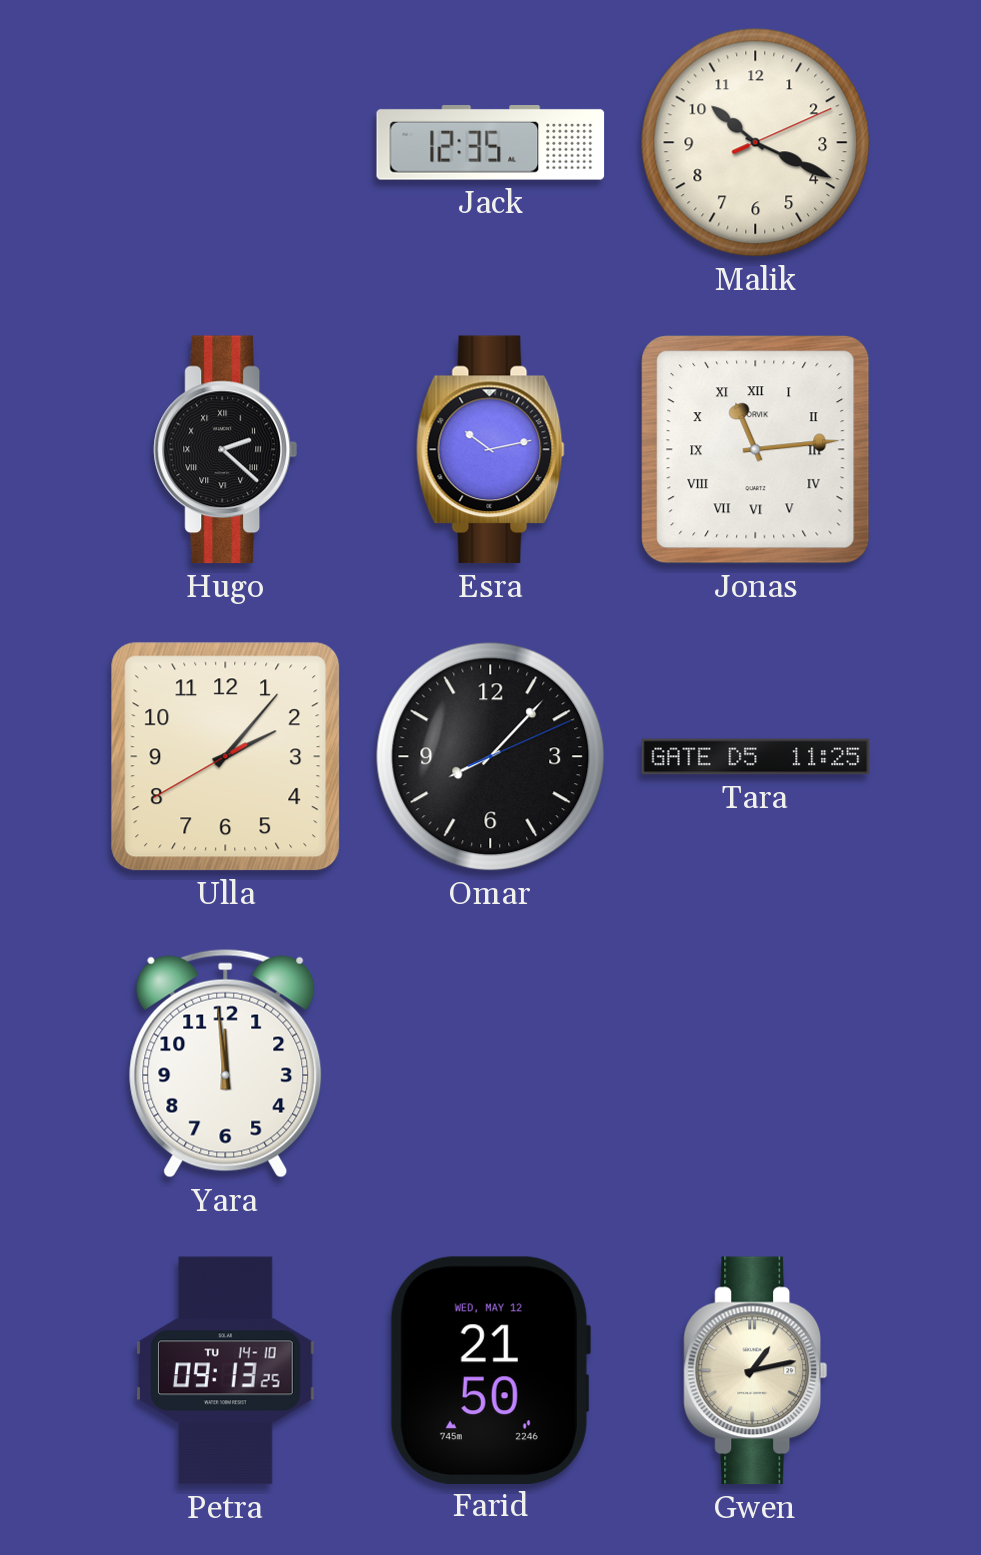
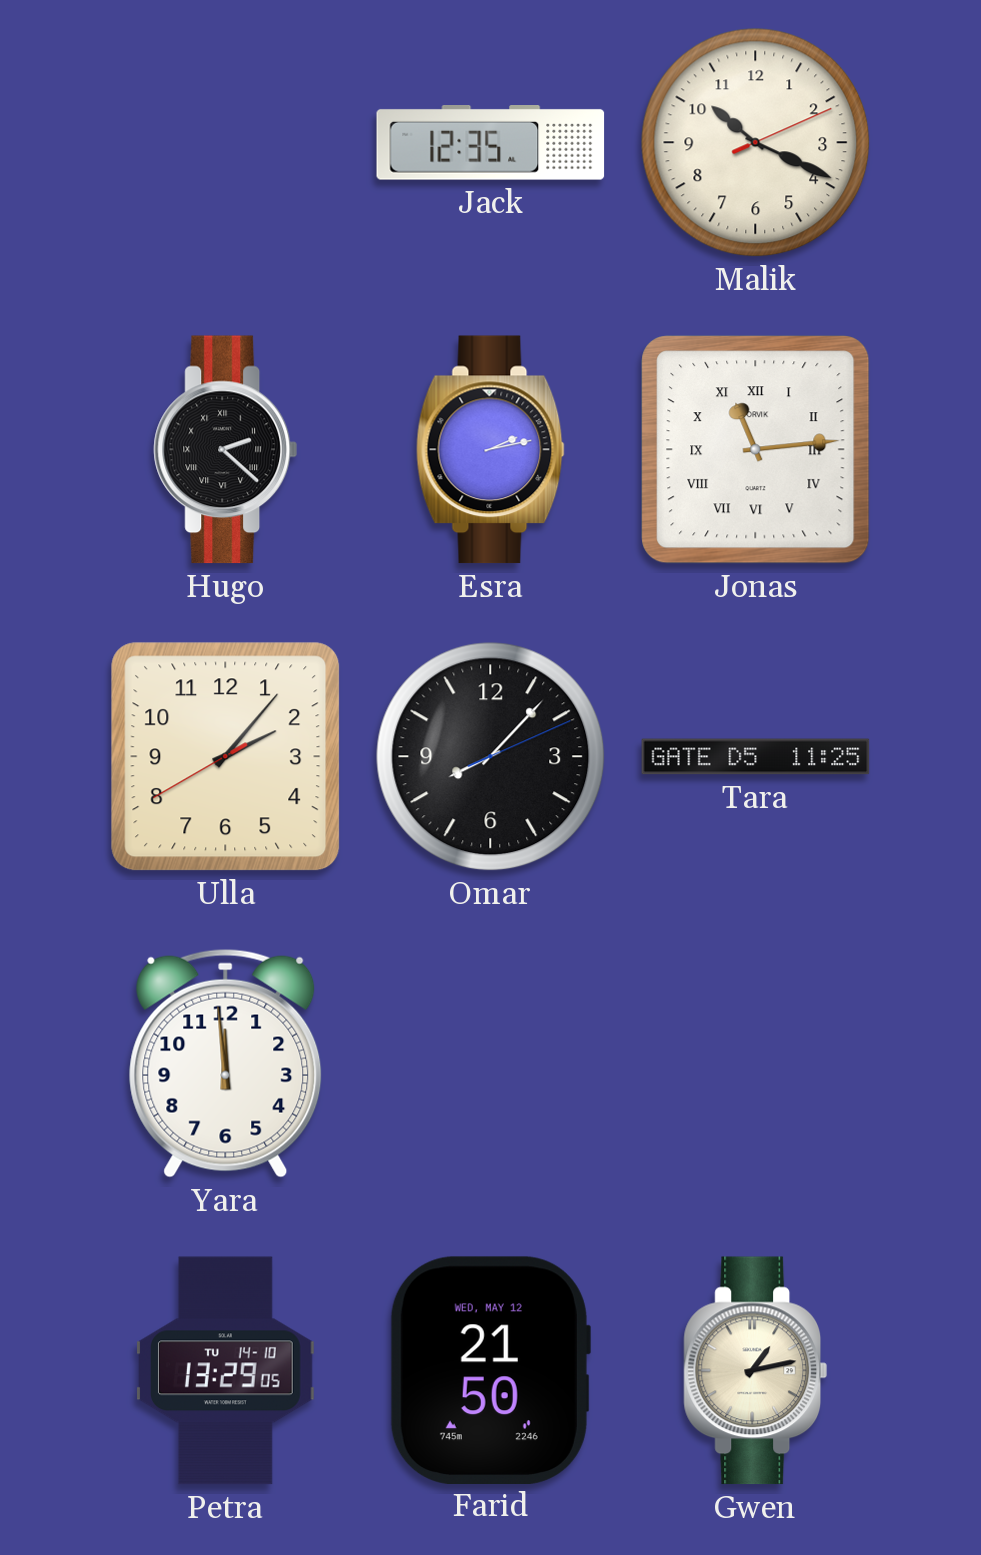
Esra: 10:13 -> 2:13 (490, 450)
Petra: 09:13 -> 13:29 (226, 1371)
